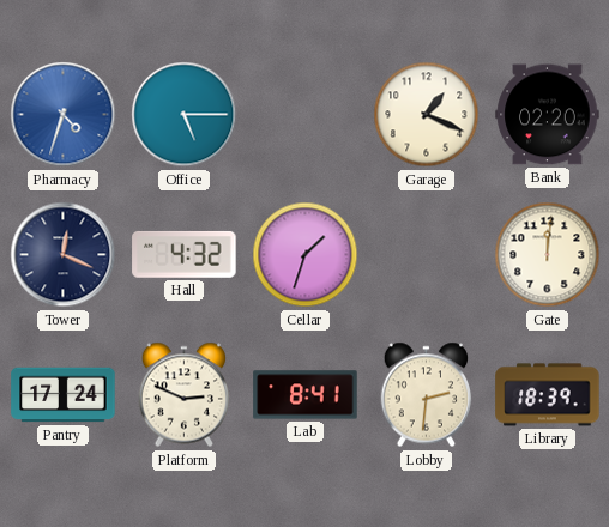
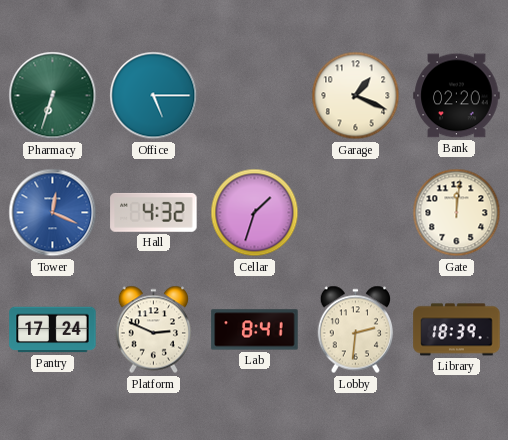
Pharmacy: 4:33 -> 6:33 (53, 96)
Pharmacy dial: blue -> green (53, 96)
Tower dial: navy -> blue (53, 213)
